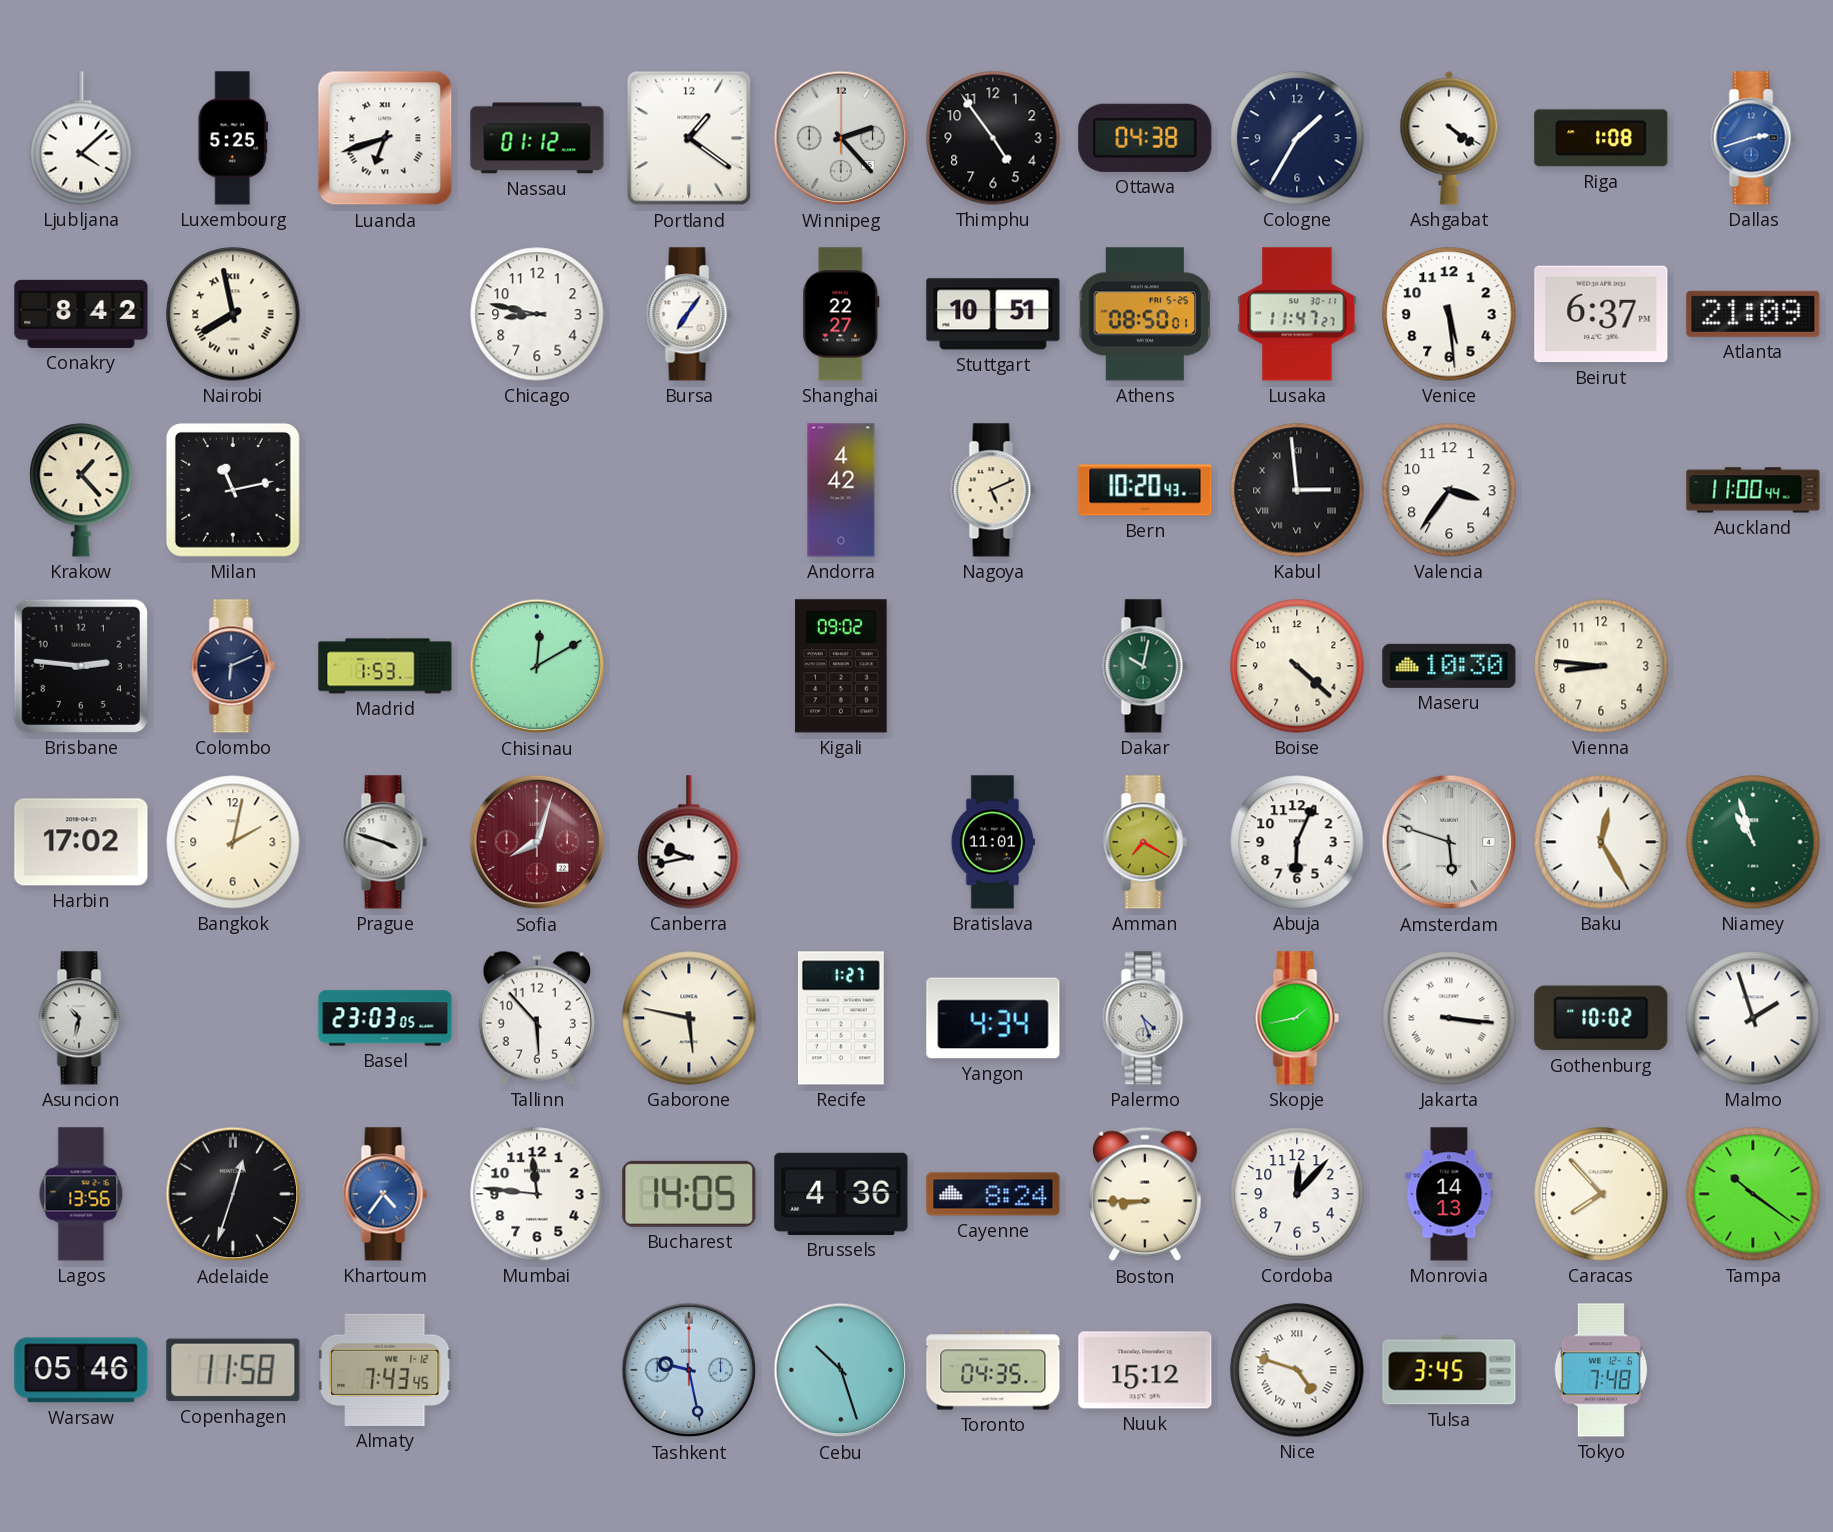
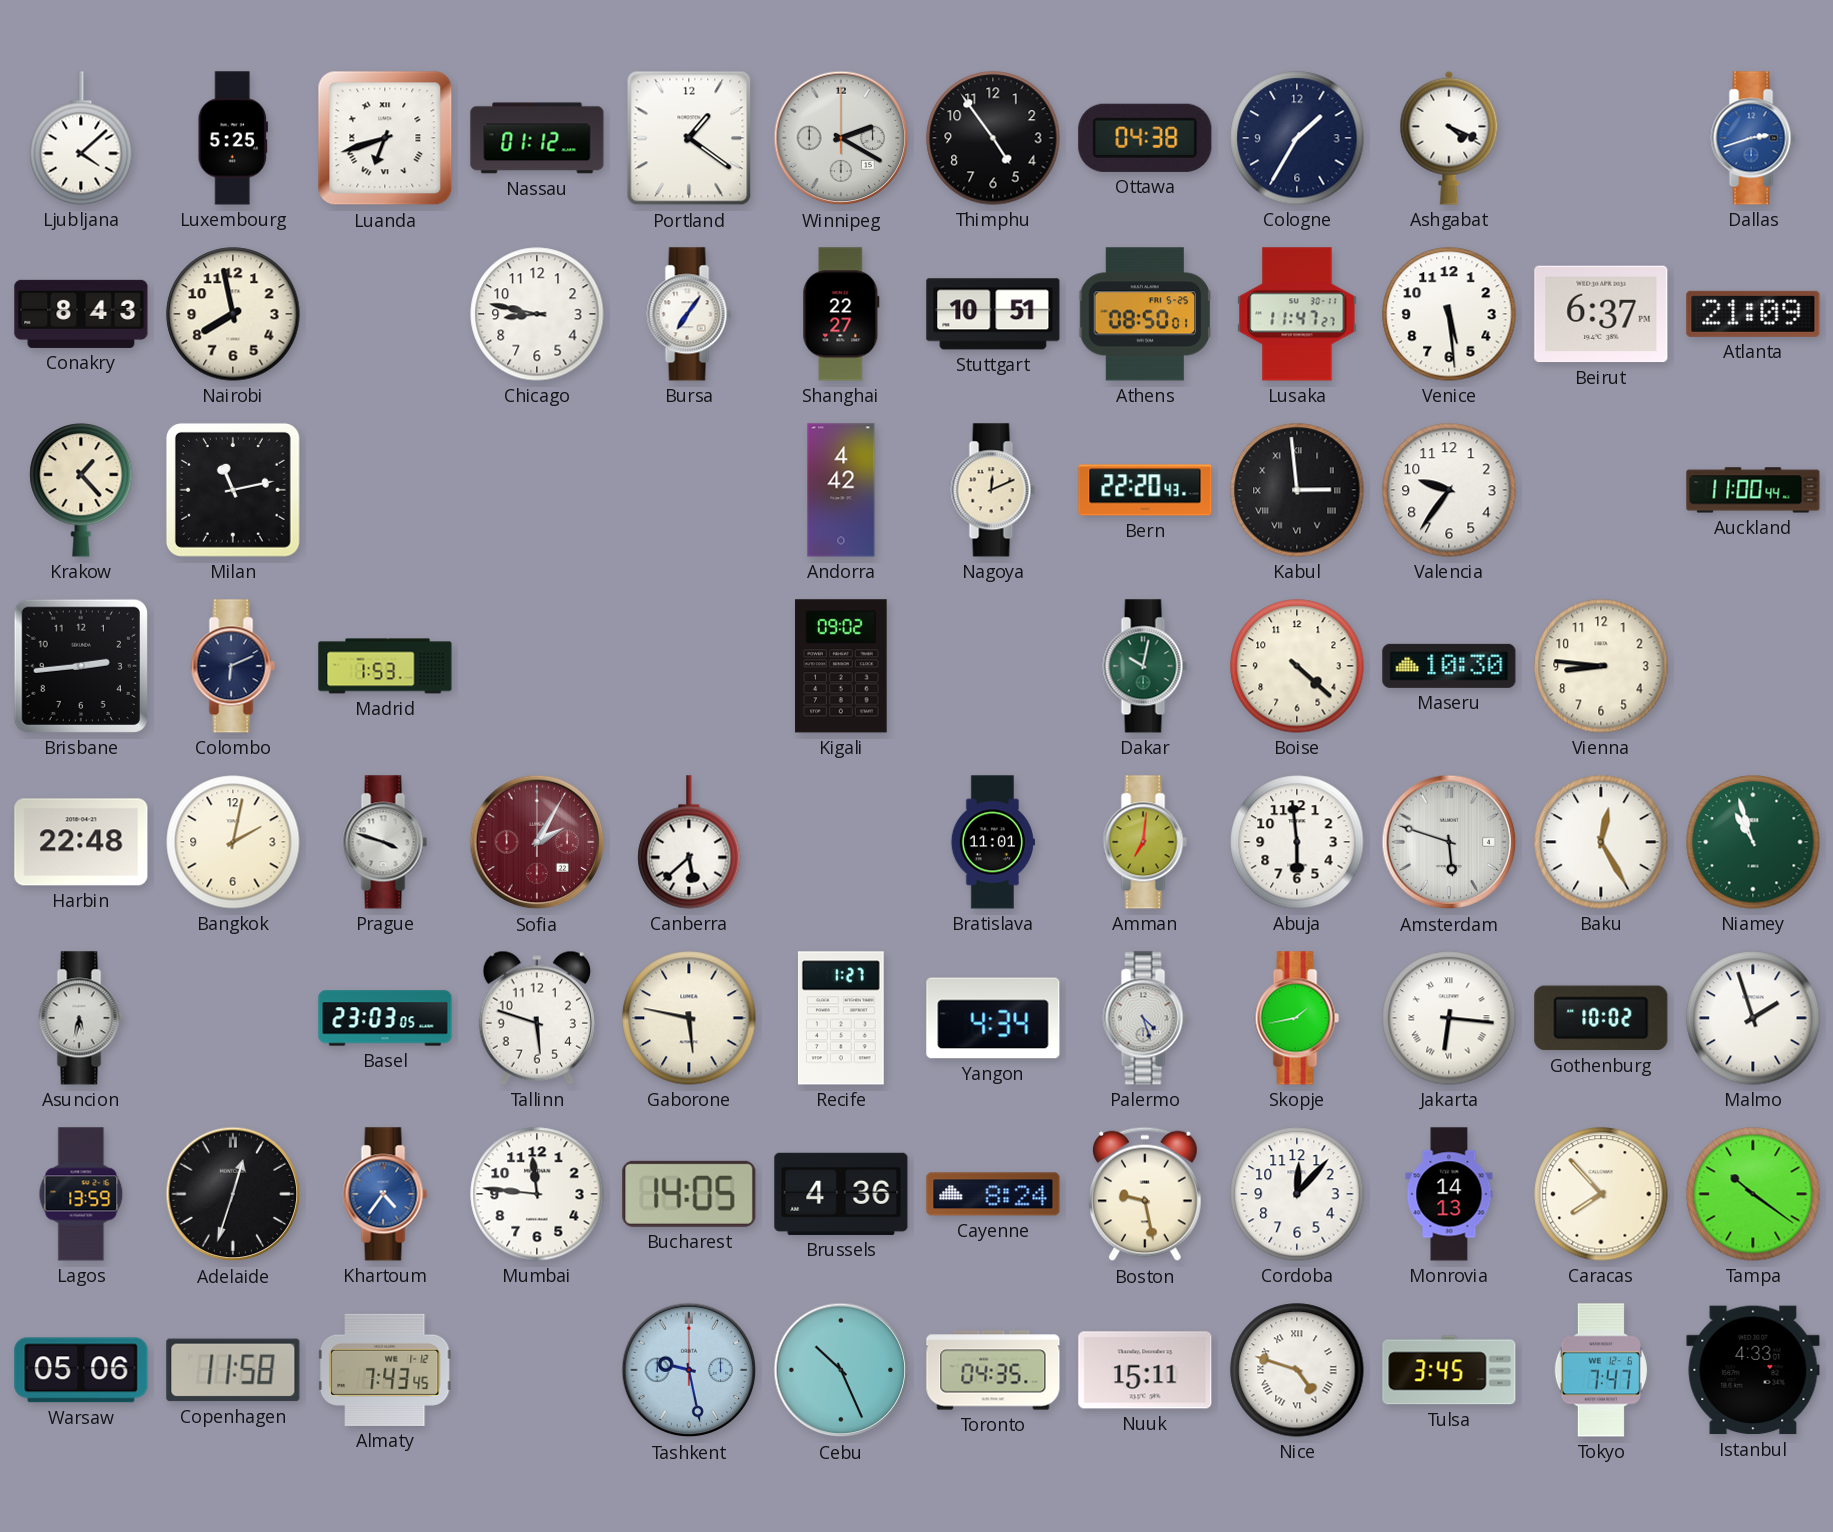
Winnipeg: 2:23 -> 2:20 (841, 138)
Ashgabat: 4:21 -> 4:19 (1449, 138)
Riga: 1:08 -> none (1601, 138)
Conakry: 8:42 -> 8:43 (81, 314)
Nairobi numerals: Roman -> Arabic (233, 314)
Nagoya: 5:11 -> 12:11 (993, 490)
Bern: 10:20 -> 22:20 (1145, 490)
Valencia: 3:36 -> 9:36 (1449, 490)
Brisbane: 2:46 -> 2:44 (81, 666)
Chisinau: 12:10 -> none (537, 666)
Harbin: 17:02 -> 22:48 (81, 842)
Sofia: 8:03 -> 2:05 (537, 842)
Canberra: 9:43 -> 5:38 (689, 842)
Amman: 7:20 -> 7:01 (1145, 842)
Abuja: 6:04 -> 5:59 (1297, 842)
Asuncion: 10:32 -> 5:32 (81, 1018)
Tallinn: 5:53 -> 5:48 (537, 1018)
Jakarta: 3:16 -> 6:16 (1449, 1018)
Lagos: 13:56 -> 13:59 (81, 1194)
Boston: 8:45 -> 9:28 (1145, 1194)
Warsaw: 05:46 -> 05:06 (81, 1370)
Cebu: 10:27 -> 10:26 (841, 1370)
Nuuk: 15:12 -> 15:11 (1145, 1370)
Tokyo: 7:48 -> 7:47 (1601, 1370)
Istanbul: none -> 4:33 (1753, 1370)
